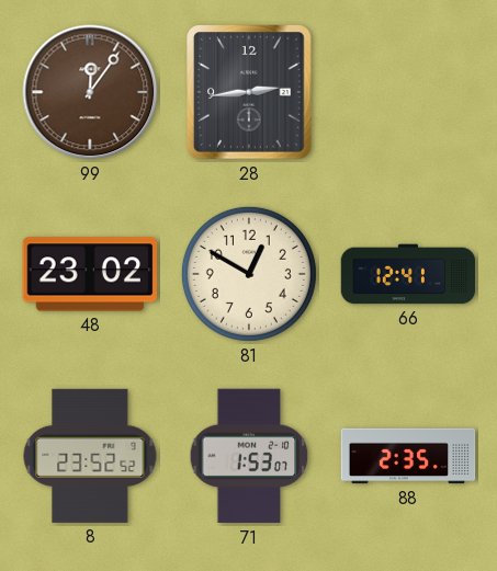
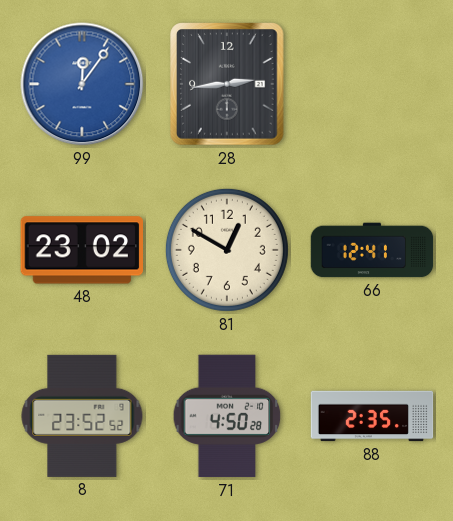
99 dial: brown -> blue (82, 84)
71: 1:53 -> 4:50 (227, 416)
